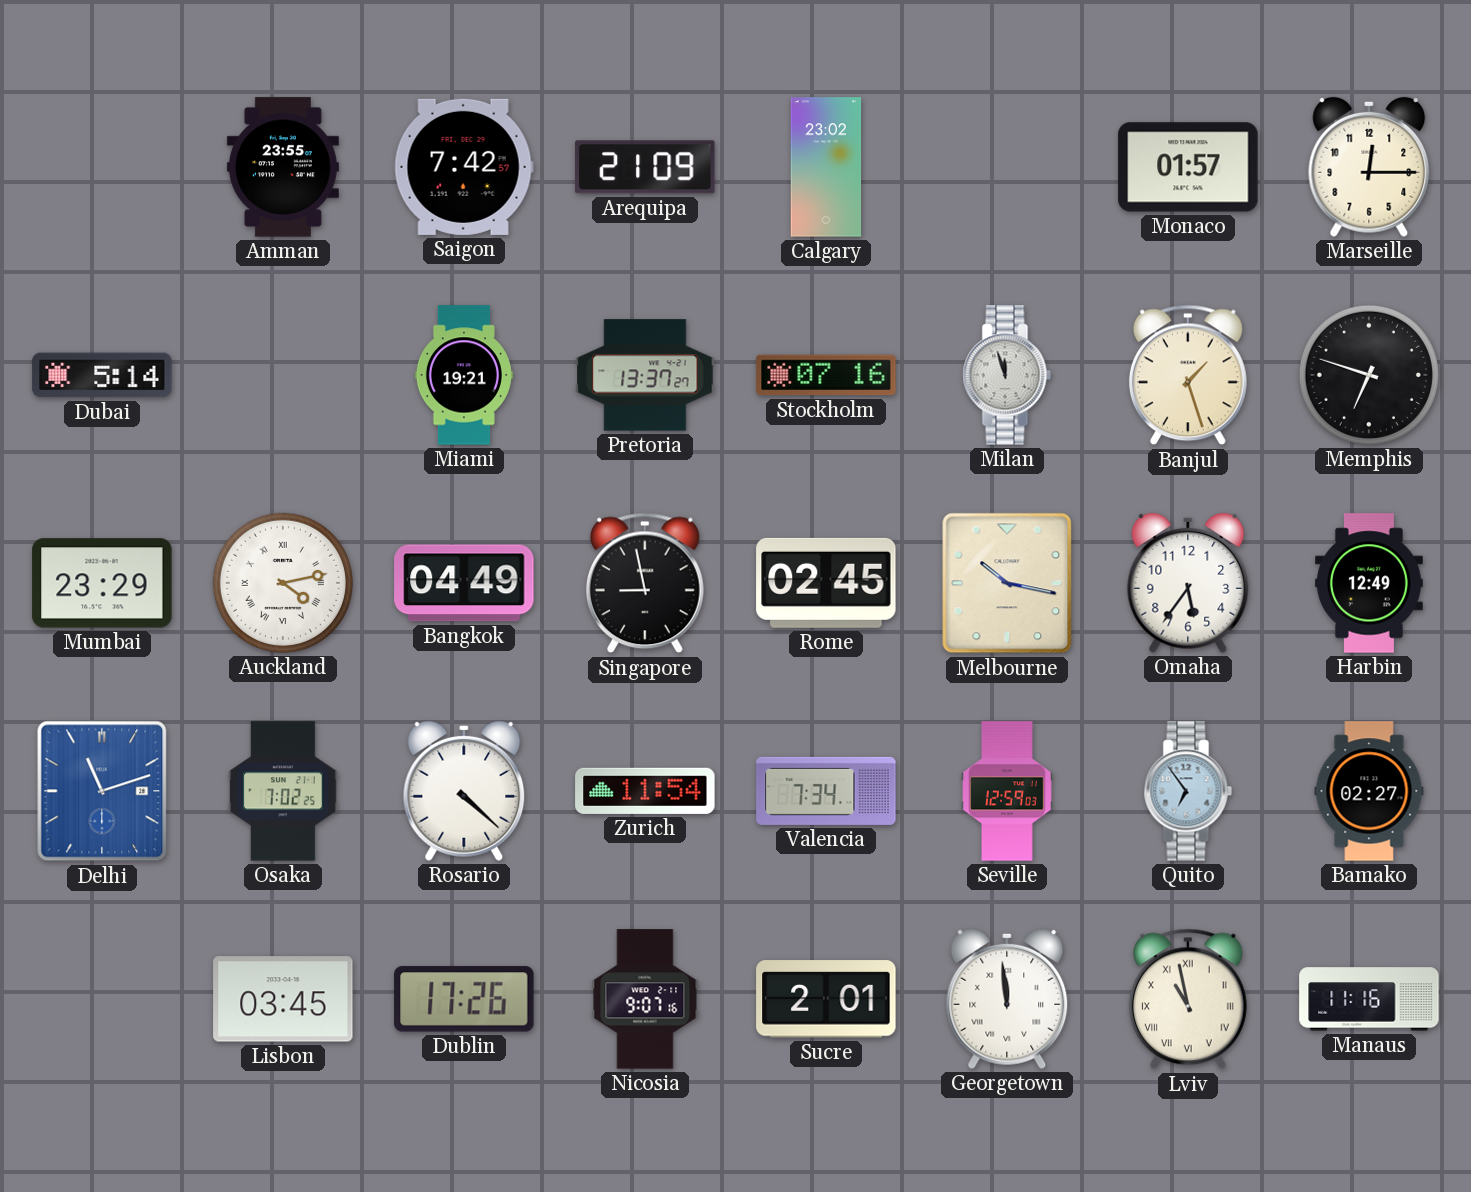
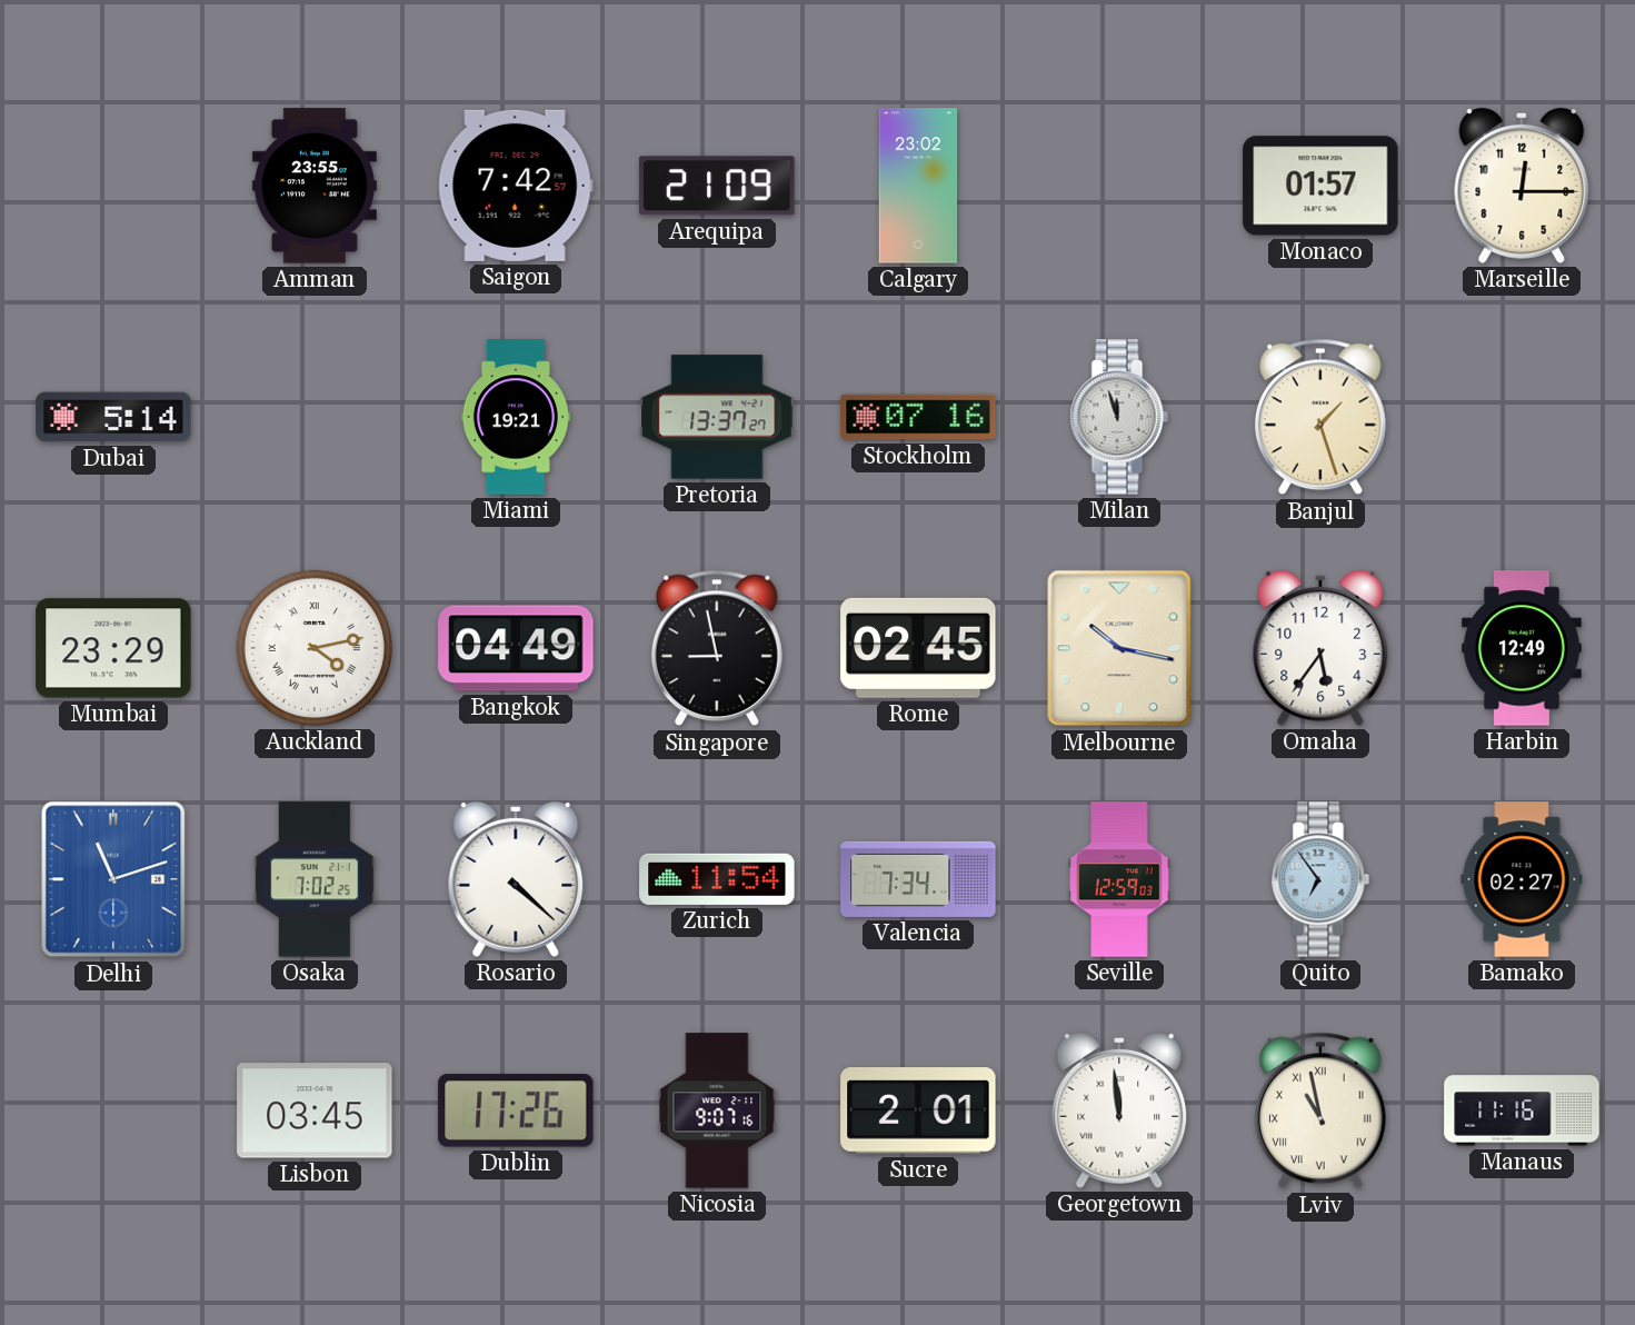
Memphis: 6:48 -> none (1369, 375)
